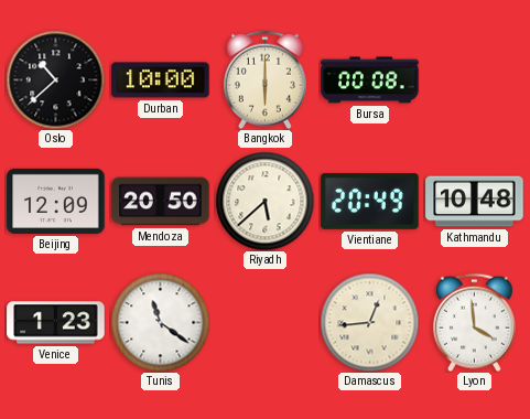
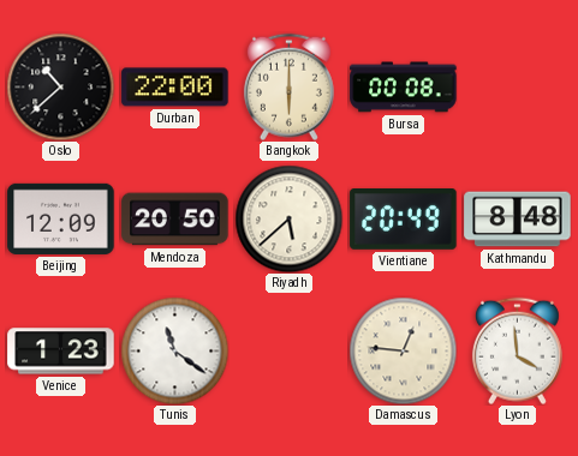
Durban: 10:00 -> 22:00 (175, 88)
Kathmandu: 10:48 -> 8:48 (518, 220)
Damascus: 12:44 -> 12:46 (403, 350)
